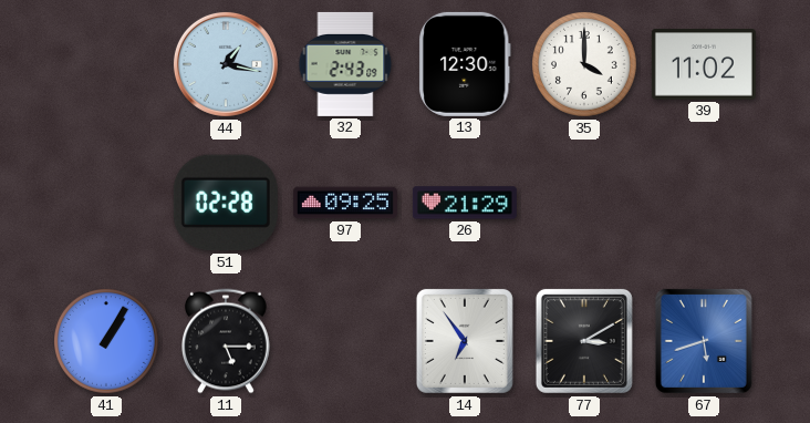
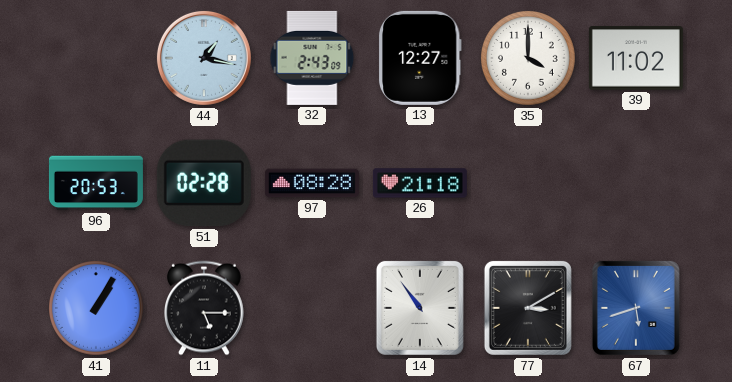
13: 12:30 -> 12:27 (420, 58)
96: none -> 20:53 (96, 183)
97: 09:25 -> 08:28 (312, 183)
26: 21:29 -> 21:18 (420, 183)
14: 6:54 -> 10:54 (420, 308)
